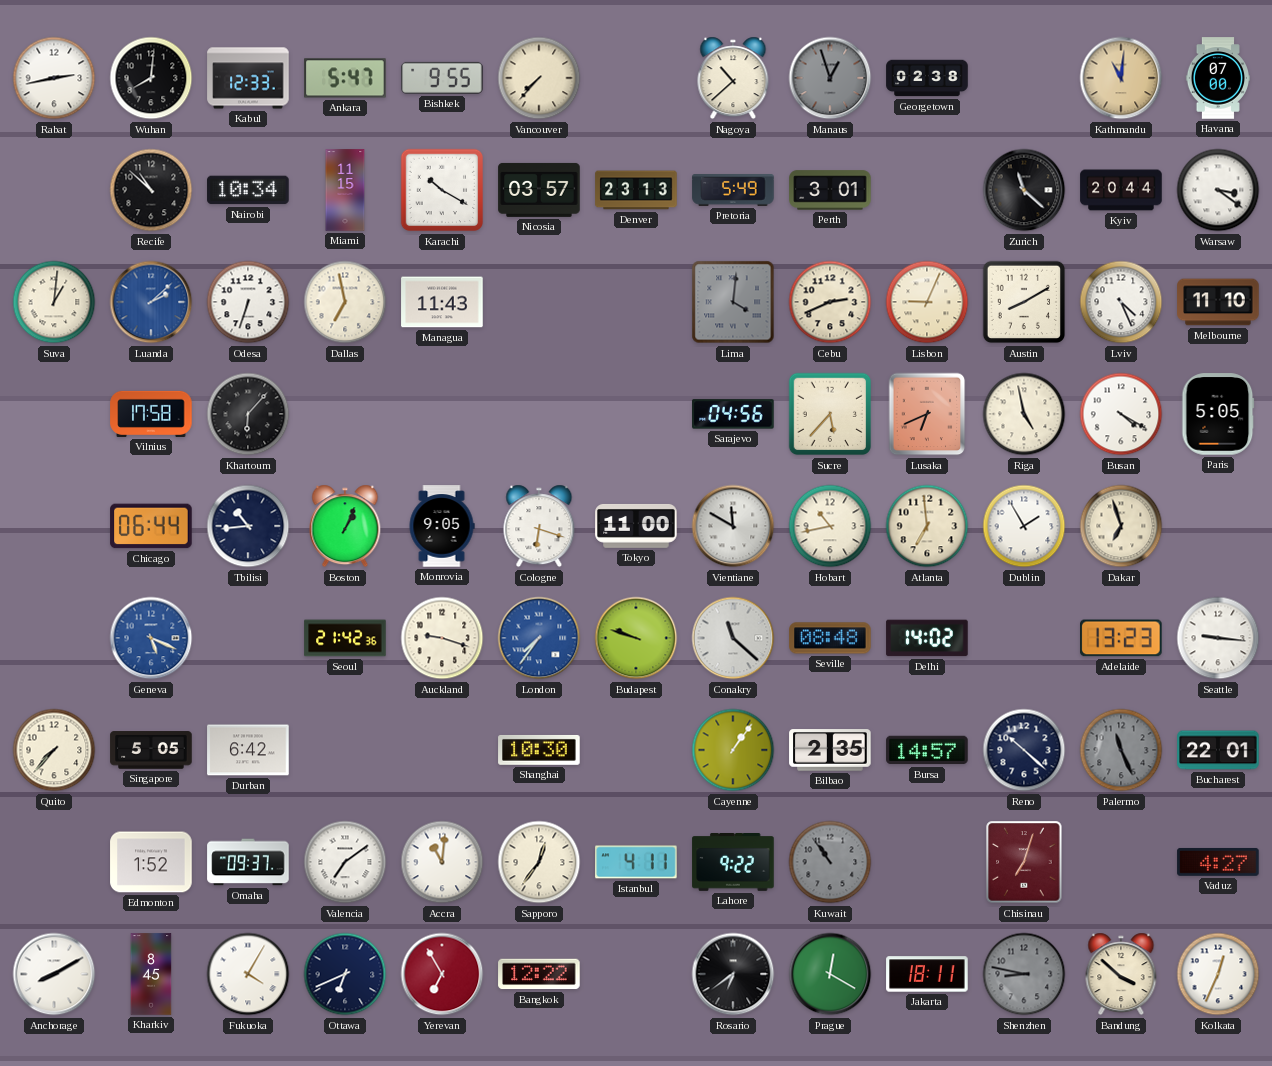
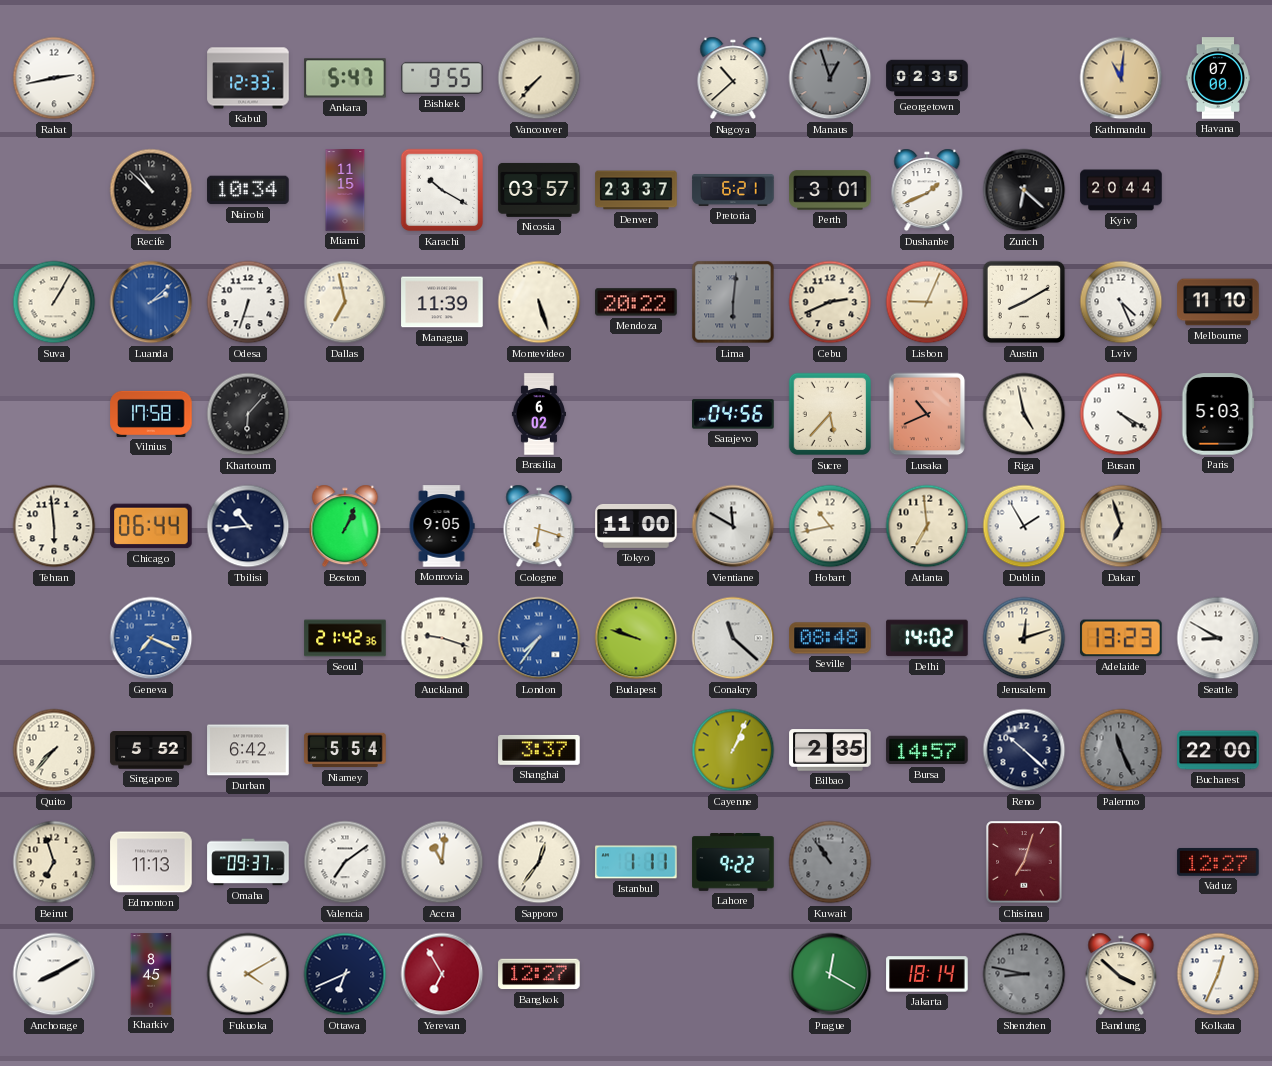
Wuhan: 8:01 -> none (151, 78)
Georgetown: 02:38 -> 02:35 (927, 78)
Denver: 23:13 -> 23:37 (636, 190)
Pretoria: 5:49 -> 6:21 (733, 191)
Dushanbe: none -> 1:41 (927, 190)
Zurich: 11:22 -> 6:22 (1024, 190)
Warsaw: 3:21 -> none (1218, 190)
Suva: 1:01 -> 1:05 (54, 302)
Managua: 11:43 -> 11:39 (442, 302)
Montevideo: none -> 5:27 (539, 302)
Mendoza: none -> 20:22 (636, 302)
Lima: 4:01 -> 6:01 (733, 302)
Brasilia: none -> 6:02 (539, 414)
Lusaka: 6:41 -> 10:41 (927, 414)
Paris: 5:05 -> 5:03 (1218, 414)
Tehran: none -> 5:59 (54, 526)
Geneva: 5:19 -> 7:19 (151, 638)
Jerusalem: none -> 12:12 (1024, 638)
Seattle: 9:16 -> 8:50 (1218, 638)
Singapore: 5:05 -> 5:52 (151, 750)
Niamey: none -> 5:54 (345, 750)
Shanghai: 10:30 -> 3:37 (539, 750)
Cayenne: 1:06 -> 1:04 (733, 750)
Bucharest: 22:01 -> 22:00 (1218, 750)
Beirut: none -> 6:57 (54, 862)
Edmonton: 1:52 -> 11:13 (151, 862)
Istanbul: 4:11 -> 1:11 (636, 862)
Vaduz: 4:27 -> 12:27 (1218, 862)
Fukuoka: 4:05 -> 4:10 (248, 974)
Bangkok: 12:22 -> 12:27 (539, 974)
Rosario: 6:39 -> none (733, 974)
Jakarta: 18:11 -> 18:14 (927, 974)
